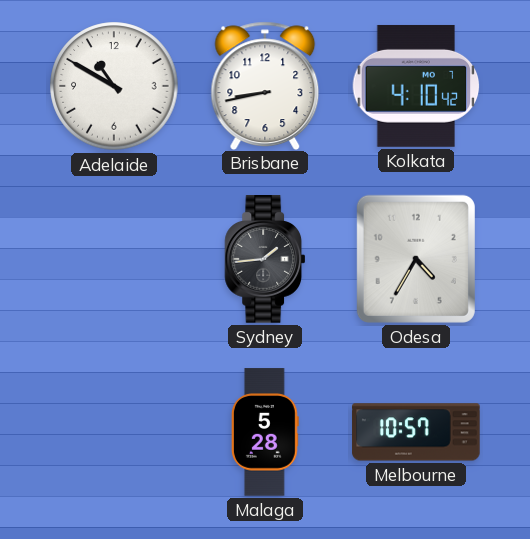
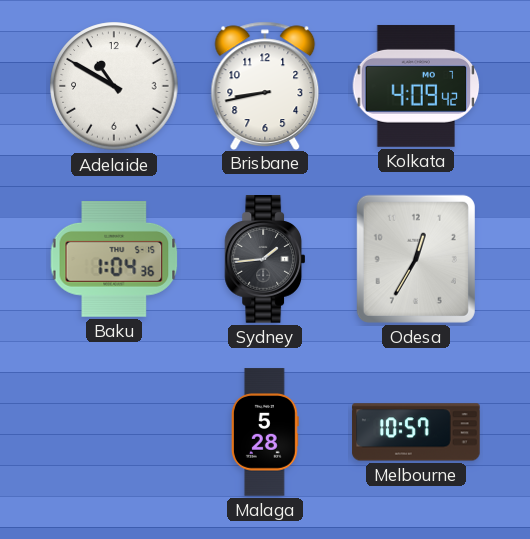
Kolkata: 4:10 -> 4:09 (416, 86)
Baku: none -> 1:04 (114, 260)
Odesa: 4:35 -> 12:35 (416, 259)
